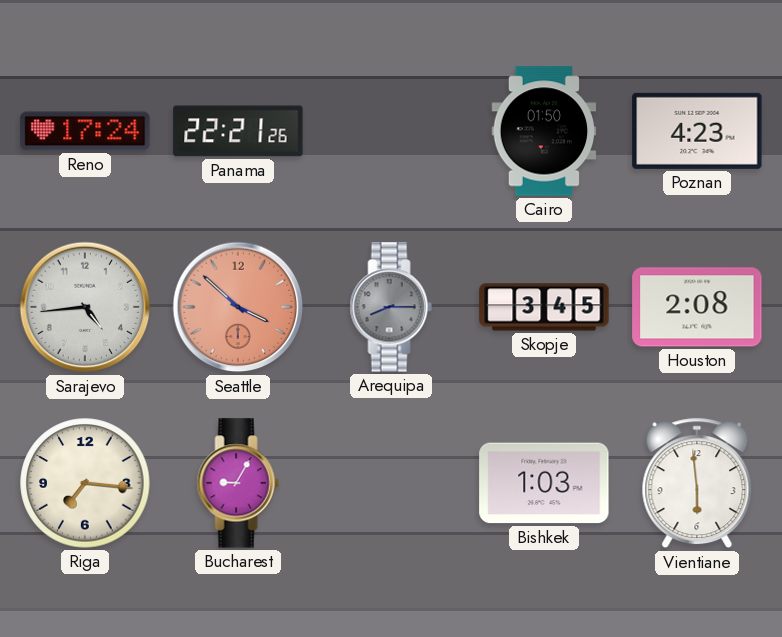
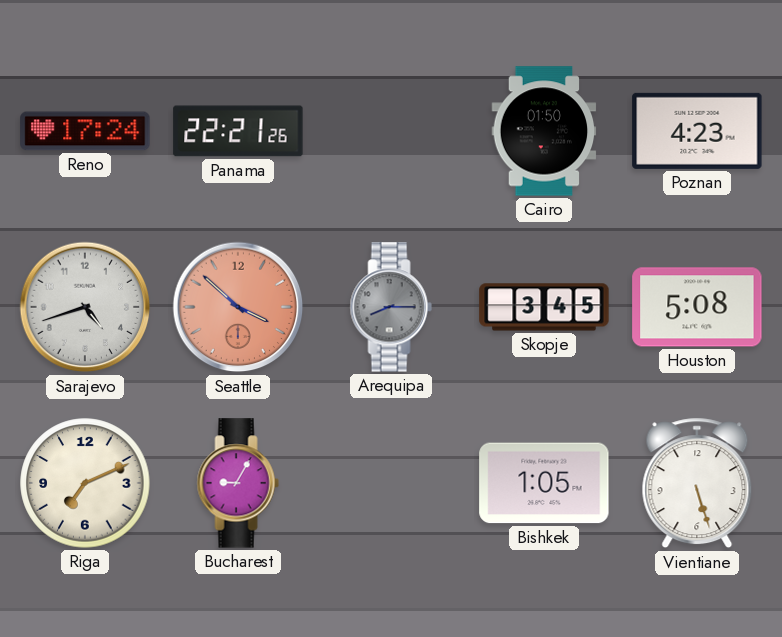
Sarajevo: 4:44 -> 4:42 (85, 307)
Houston: 2:08 -> 5:08 (697, 307)
Riga: 7:16 -> 7:11 (85, 483)
Bishkek: 1:03 -> 1:05 (544, 483)
Vientiane: 5:59 -> 5:27 (697, 483)
